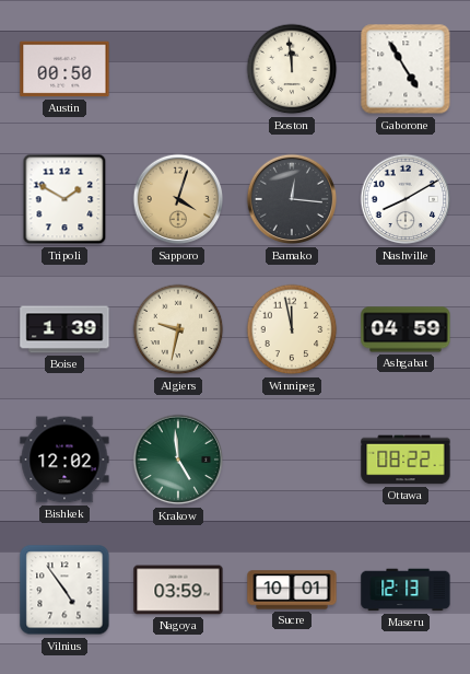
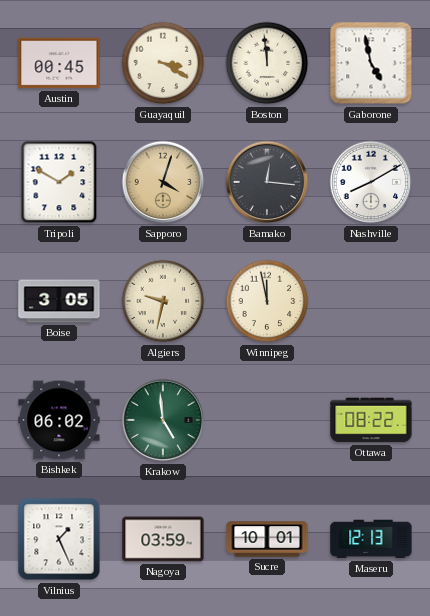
Austin: 00:50 -> 00:45 (59, 63)
Guayaquil: none -> 3:20 (163, 63)
Gaborone: 4:55 -> 4:58 (371, 63)
Boise: 1:39 -> 3:05 (59, 301)
Ashgabat: 04:59 -> none (406, 329)
Bishkek: 12:02 -> 06:02 (59, 420)
Vilnius: 4:54 -> 1:26 (59, 539)
